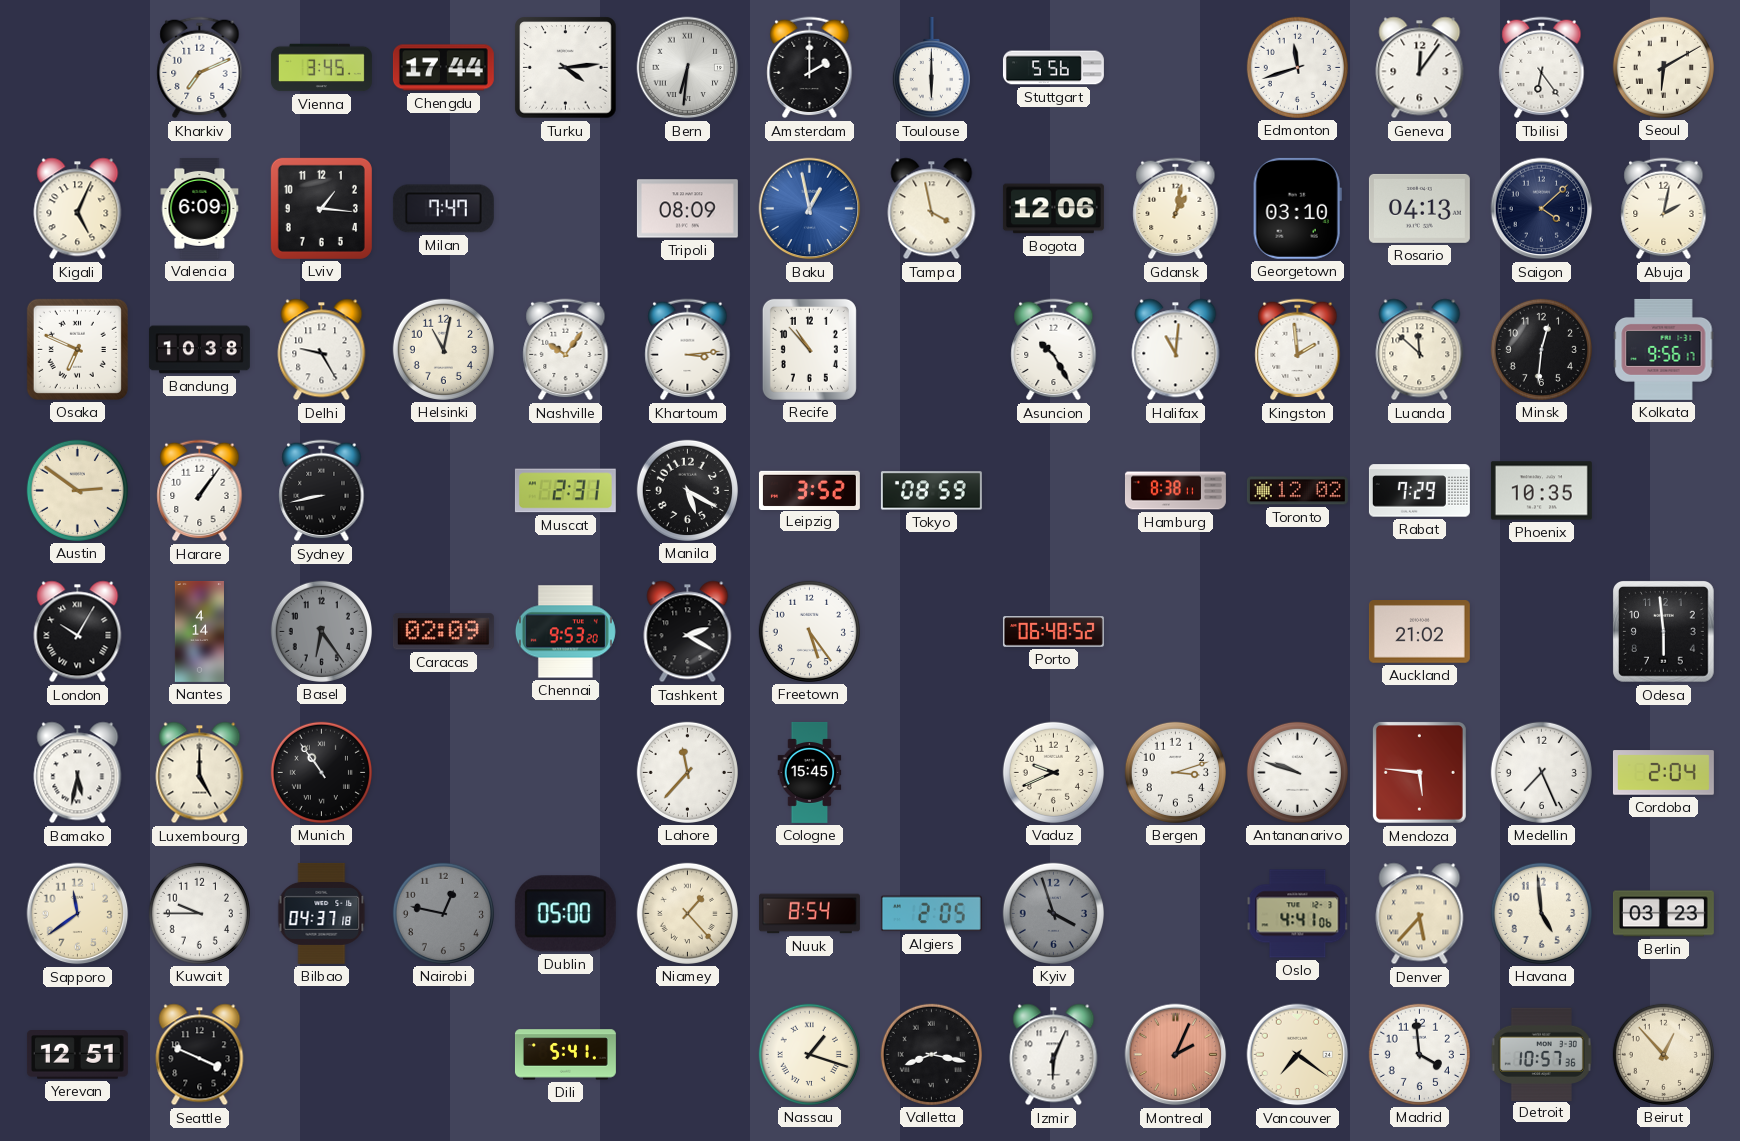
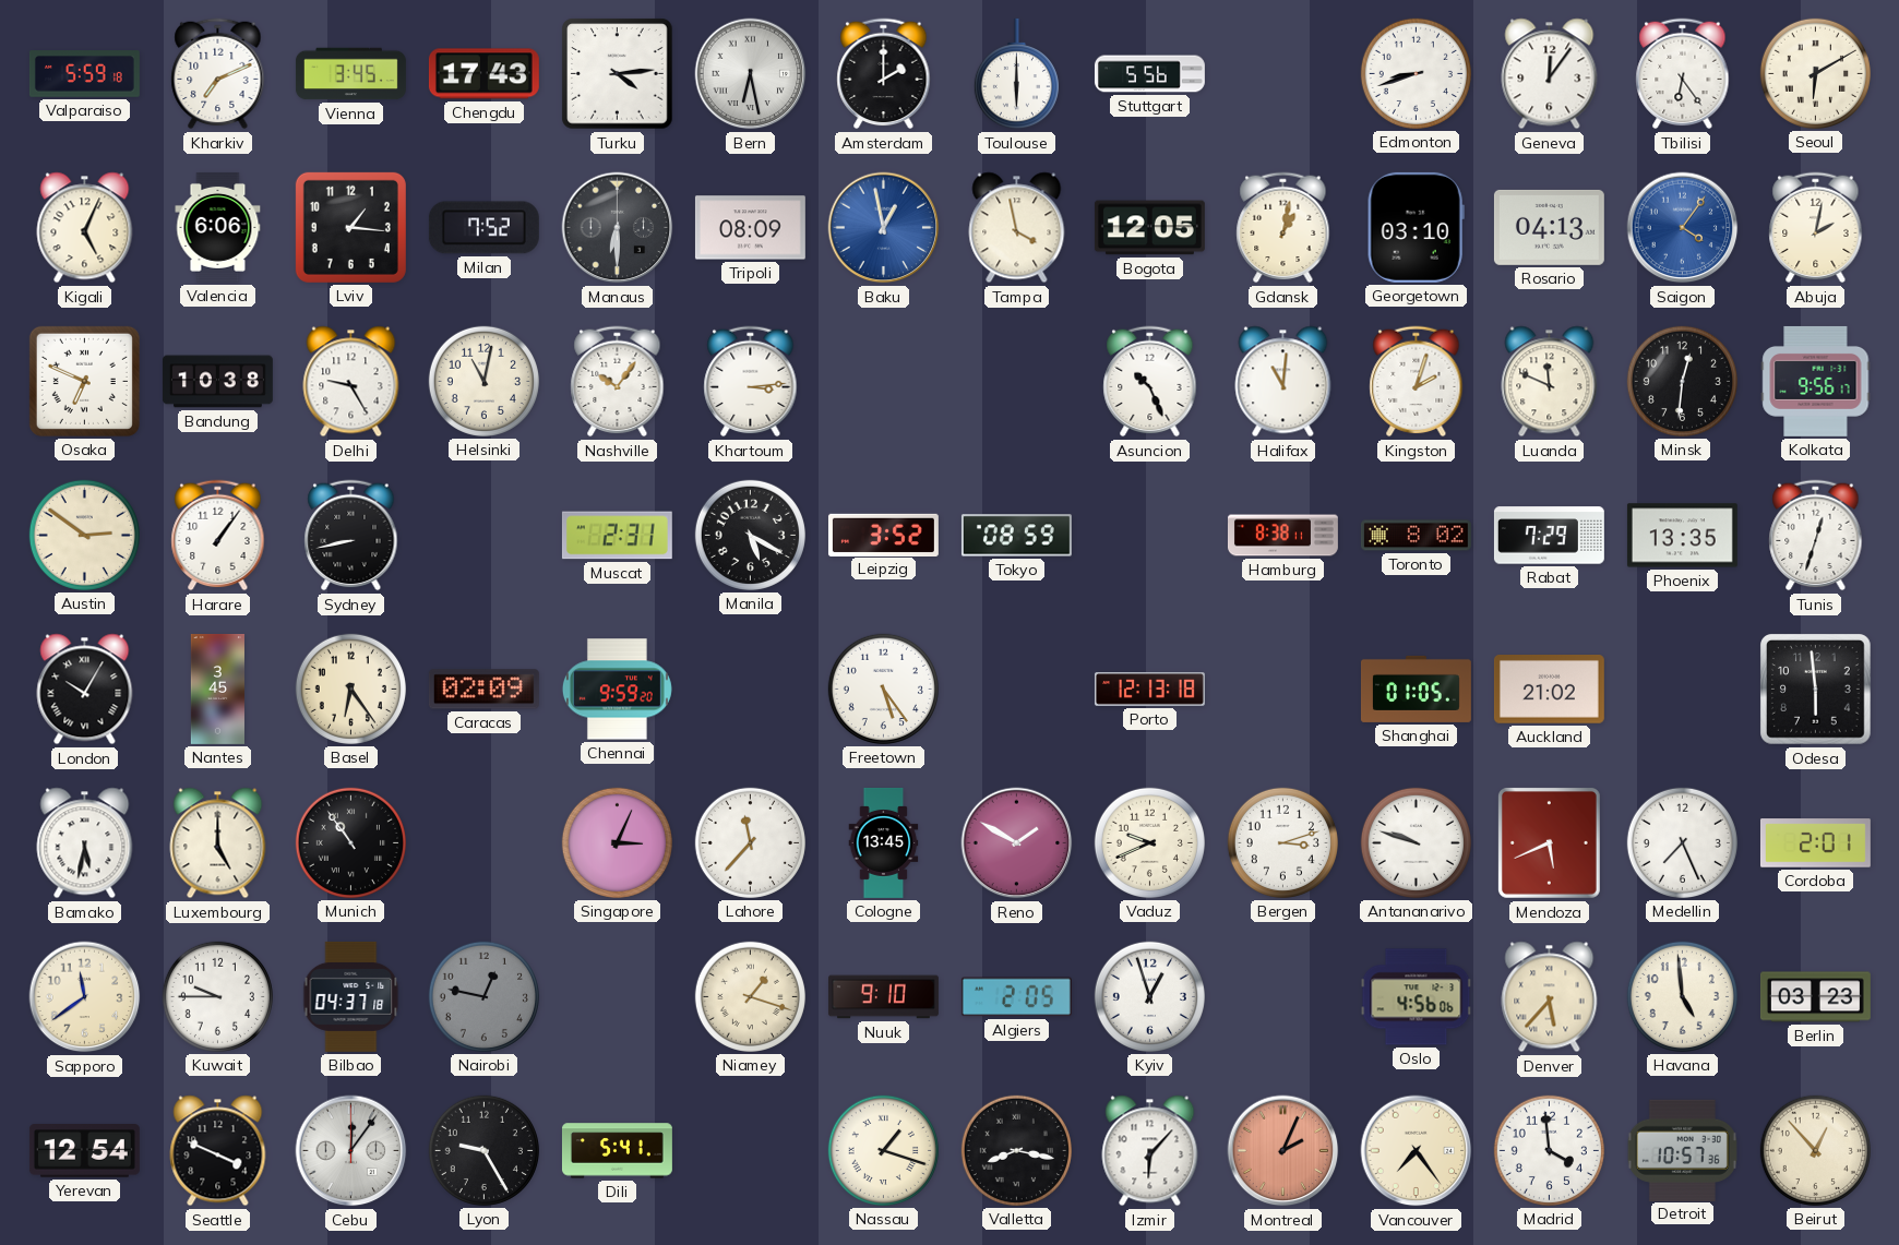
Valparaiso: none -> 5:59 (84, 74)
Chengdu: 17:44 -> 17:43 (483, 74)
Bern: 6:31 -> 6:28 (751, 74)
Edmonton: 11:42 -> 8:42 (1416, 73)
Valencia: 6:09 -> 6:06 (218, 227)
Milan: 7:47 -> 7:52 (483, 228)
Manaus: none -> 6:30 (618, 228)
Bogota: 12:06 -> 12:05 (1149, 228)
Saigon: 4:08 -> 4:06 (1683, 228)
Saigon dial: navy -> blue (1683, 228)
Recife: 10:53 -> none (809, 349)
Asuncion: 10:25 -> 10:26 (1150, 382)
Kingston: 1:59 -> 2:03 (1417, 382)
Luanda: 11:52 -> 11:49 (1550, 382)
Toronto: 12:02 -> 8:02 (1416, 536)
Phoenix: 10:35 -> 13:35 (1682, 536)
Tunis: none -> 12:33 (1816, 536)
Nantes: 4:14 -> 3:45 (217, 689)
Basel dial: grey -> cream (350, 689)
Chennai: 9:53 -> 9:59 (617, 690)
Tashkent: 2:20 -> none (688, 632)
Porto: 06:48 -> 12:13 (1149, 690)
Shanghai: none -> 01:05 (1416, 689)
Singapore: none -> 3:04 (617, 842)
Cologne: 15:45 -> 13:45 (884, 842)
Reno: none -> 1:50 (1017, 843)
Mendoza: 5:46 -> 5:41 (1549, 842)
Cordoba: 2:04 -> 2:01 (1815, 843)
Dublin: 05:00 -> none (565, 914)
Niamey: 1:23 -> 1:18 (750, 996)
Nuuk: 8:54 -> 9:10 (883, 997)
Kyiv: 3:57 -> 12:57 (1149, 996)
Kyiv dial: grey -> white (1149, 996)
Oslo: 4:41 -> 4:56 (1417, 997)
Yerevan: 12:51 -> 12:54 (84, 1151)
Cebu: none -> 12:06 (351, 1151)
Lyon: none -> 9:25 (483, 1150)
Izmir: 6:04 -> 6:07 (1150, 1151)
Vancouver: 7:21 -> 7:24 (1417, 1151)
